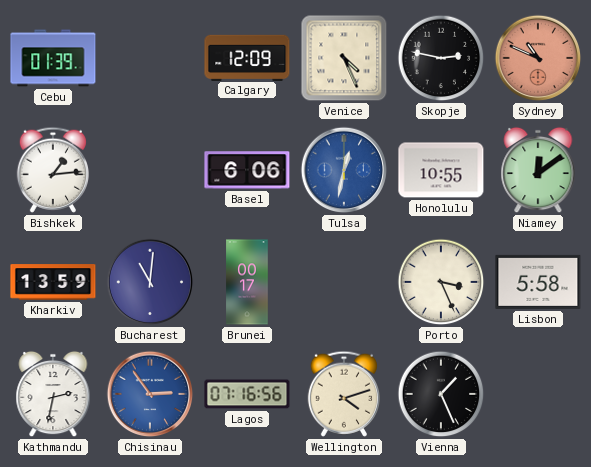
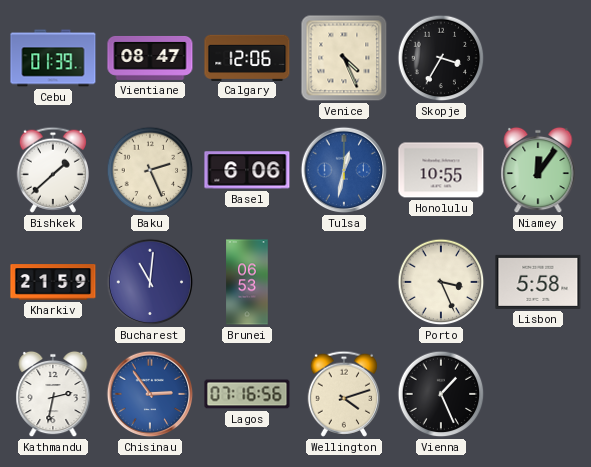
Vientiane: none -> 08:47 (150, 58)
Calgary: 12:09 -> 12:06 (247, 57)
Skopje: 2:47 -> 3:35 (441, 58)
Sydney: 10:49 -> none (538, 58)
Bishkek: 1:14 -> 1:38 (52, 170)
Baku: none -> 2:26 (150, 170)
Niamey: 12:09 -> 12:06 (538, 170)
Kharkiv: 13:59 -> 21:59 (53, 282)
Brunei: 00:17 -> 06:53 (247, 282)
